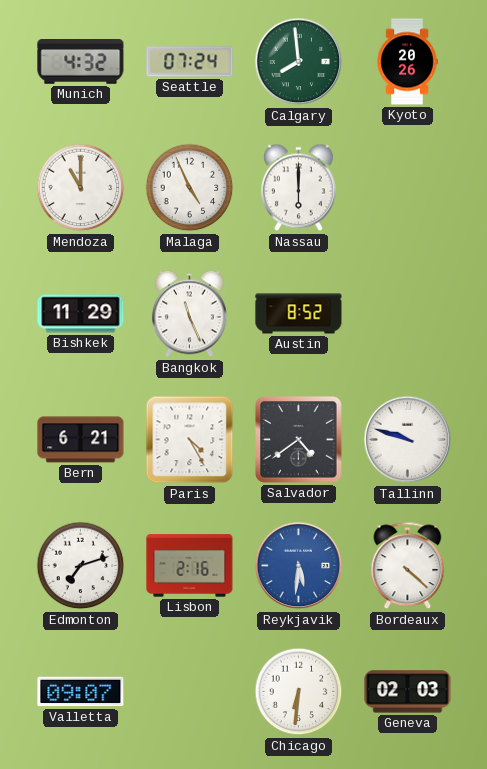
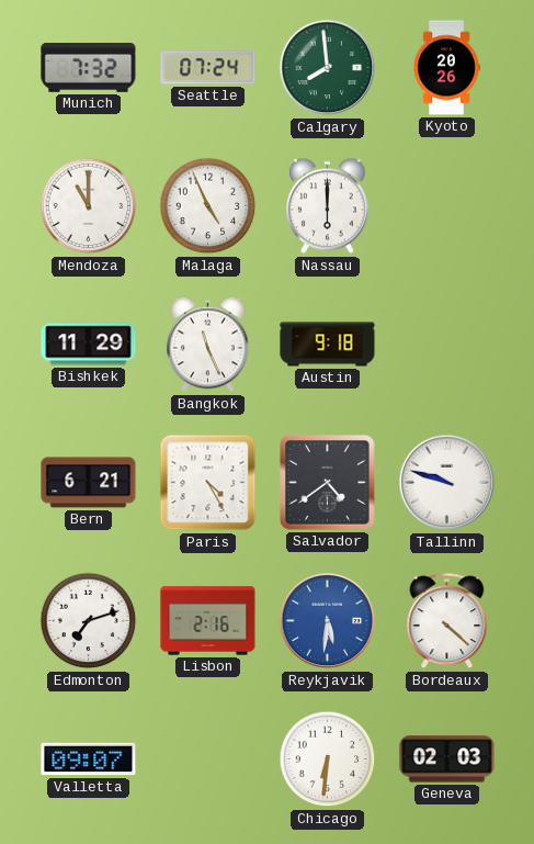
Munich: 4:32 -> 7:32 (89, 68)
Austin: 8:52 -> 9:18 (328, 345)
